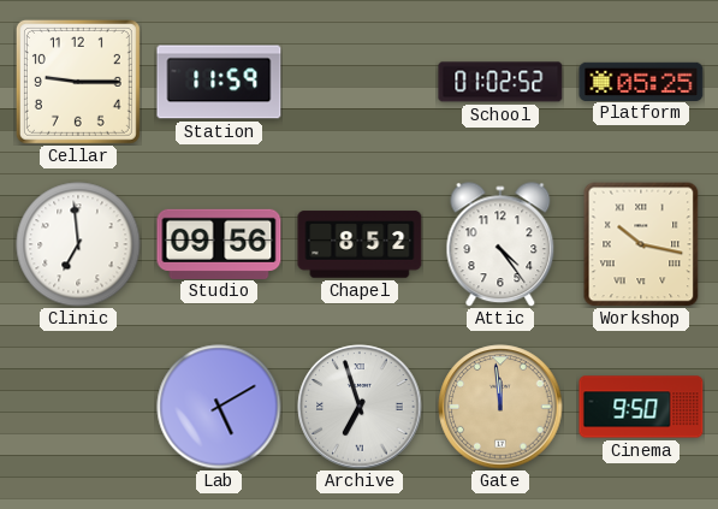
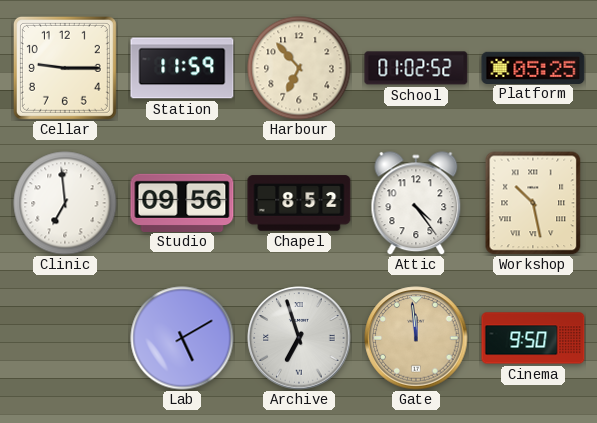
Harbour: none -> 6:53 (299, 68)
Workshop: 10:17 -> 10:28 (533, 203)
